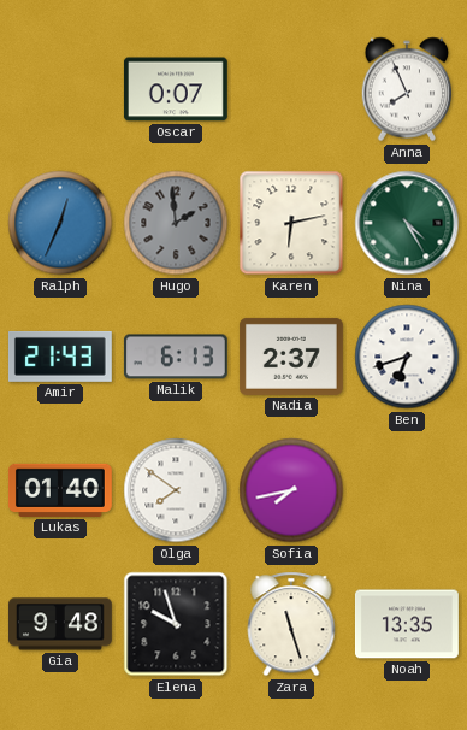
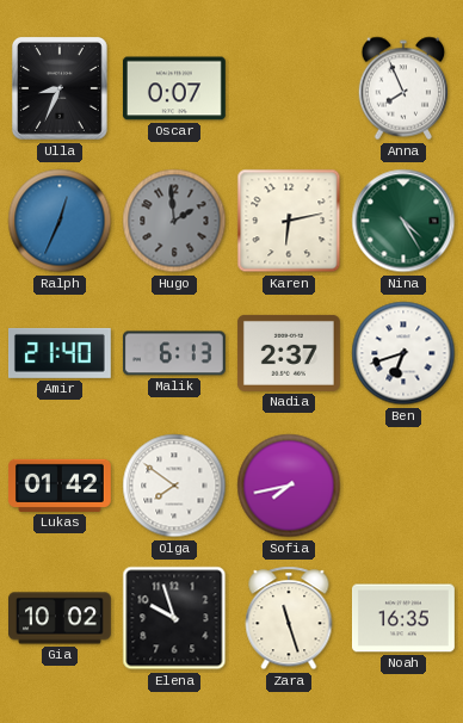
Ulla: none -> 8:34 (61, 89)
Amir: 21:43 -> 21:40 (60, 353)
Lukas: 01:40 -> 01:42 (60, 486)
Gia: 9:48 -> 10:02 (61, 618)
Noah: 13:35 -> 16:35 (403, 618)
